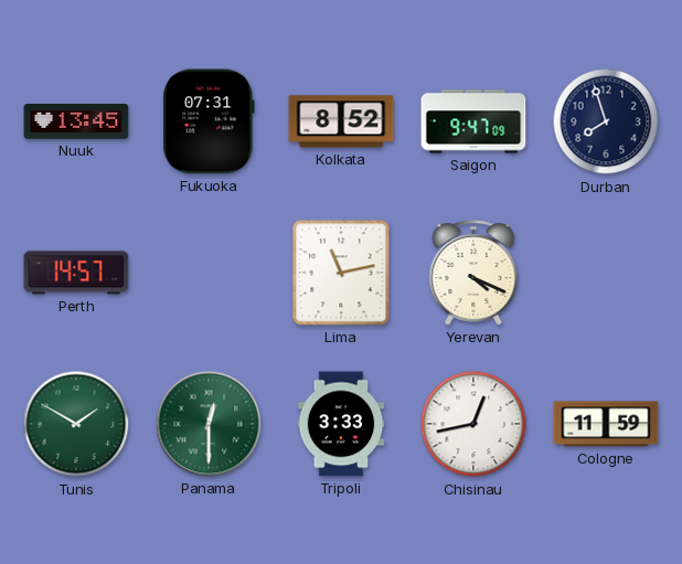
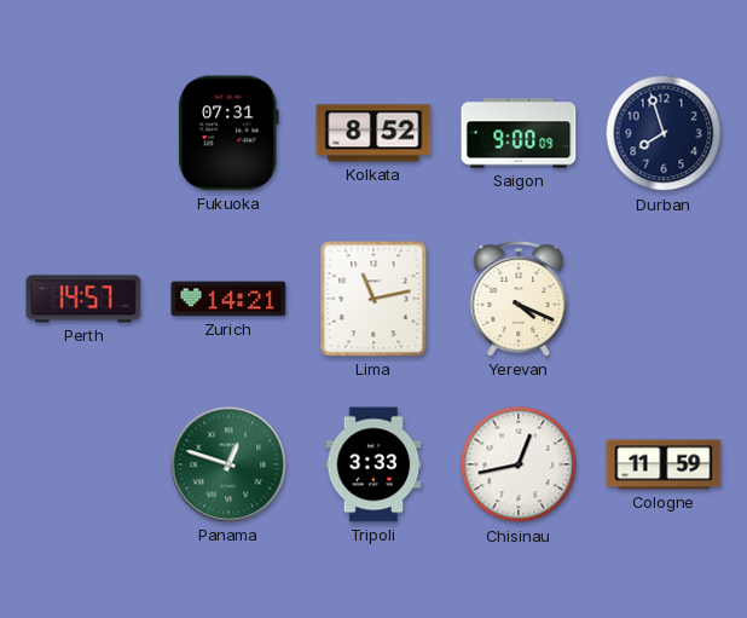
Nuuk: 13:45 -> none (76, 121)
Saigon: 9:47 -> 9:00 (519, 133)
Zurich: none -> 14:21 (228, 299)
Tunis: 1:50 -> none (76, 424)
Panama: 12:30 -> 12:48 (228, 464)
